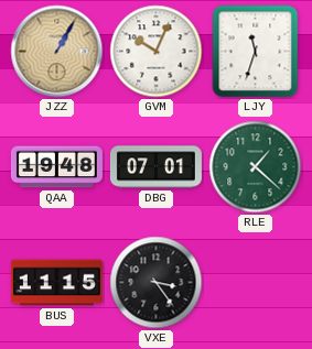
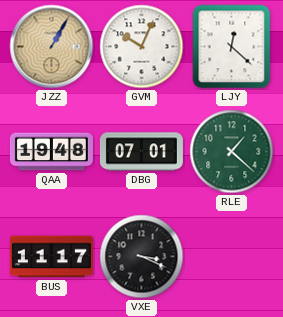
LJY: 11:33 -> 12:22 (232, 47)
BUS: 11:15 -> 11:17 (51, 257)
VXE: 3:24 -> 3:19 (142, 257)
